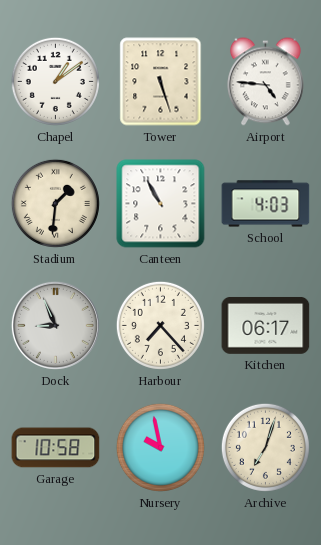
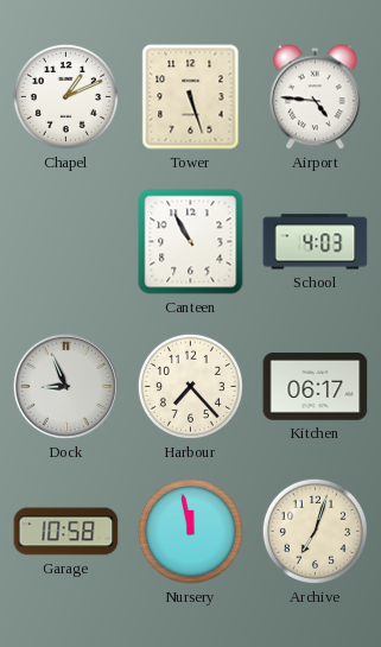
Chapel: 1:09 -> 1:11 (65, 96)
Stadium: 1:31 -> none (55, 203)
Nursery: 9:58 -> 11:58 (190, 531)
